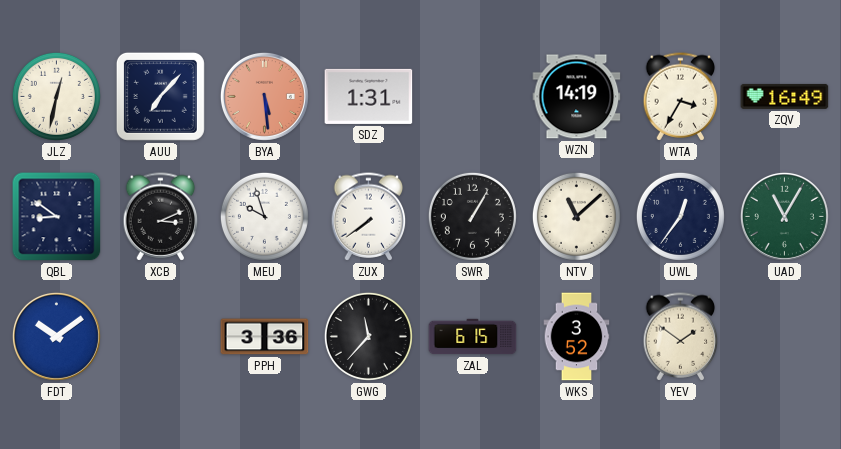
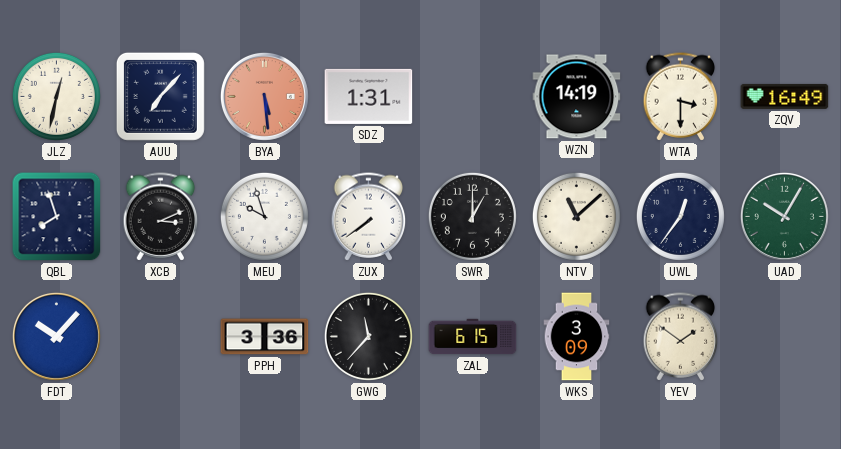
WTA: 3:35 -> 3:30 (681, 97)
QBL: 8:51 -> 7:57 (57, 217)
SWR: 1:05 -> 1:00 (472, 216)
UAD: 11:05 -> 10:05 (784, 216)
FDT: 10:09 -> 10:07 (56, 336)
WKS: 3:52 -> 3:09 (577, 337)
